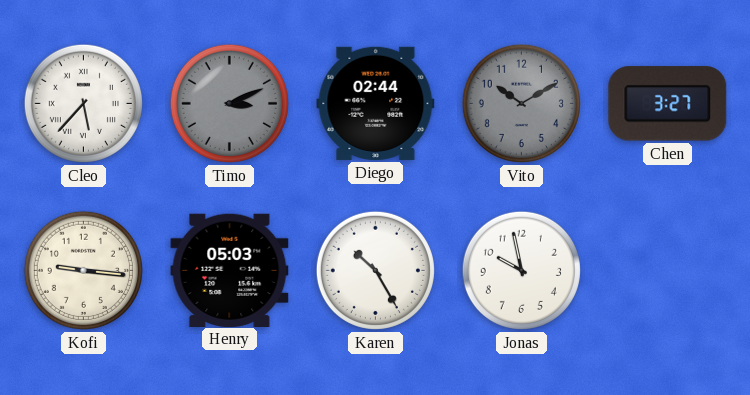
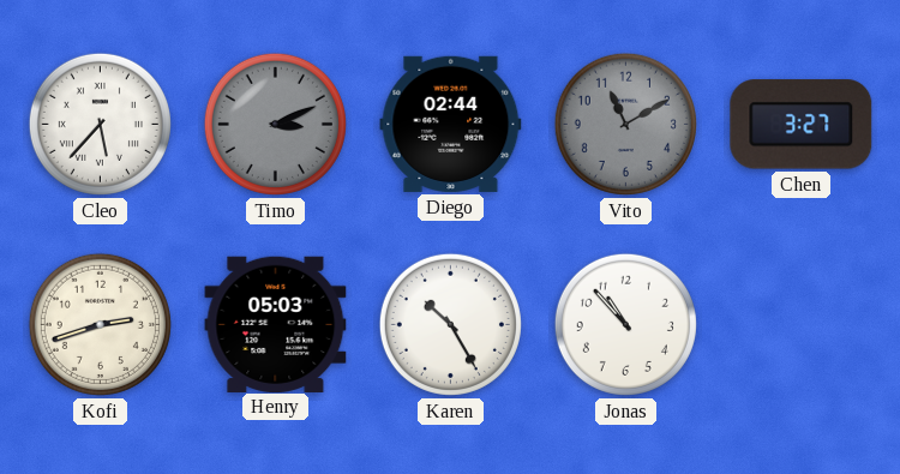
Vito: 10:10 -> 11:10 (625, 124)
Kofi: 9:16 -> 2:42 (100, 324)
Jonas: 9:58 -> 10:53 (625, 324)
